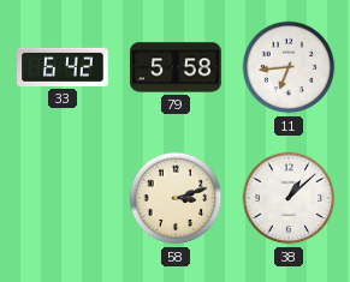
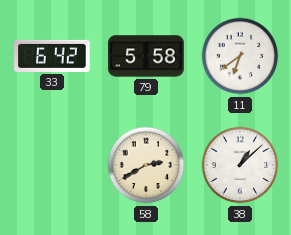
11: 6:44 -> 6:39 (240, 56)
58: 3:12 -> 2:40 (146, 165)
